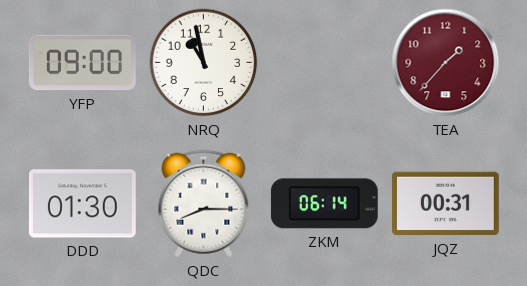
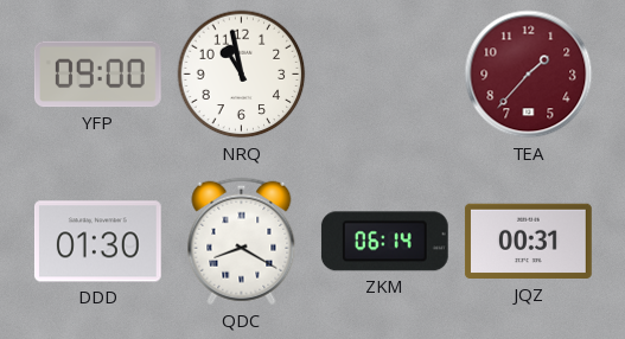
QDC: 8:15 -> 8:20 (242, 242)
